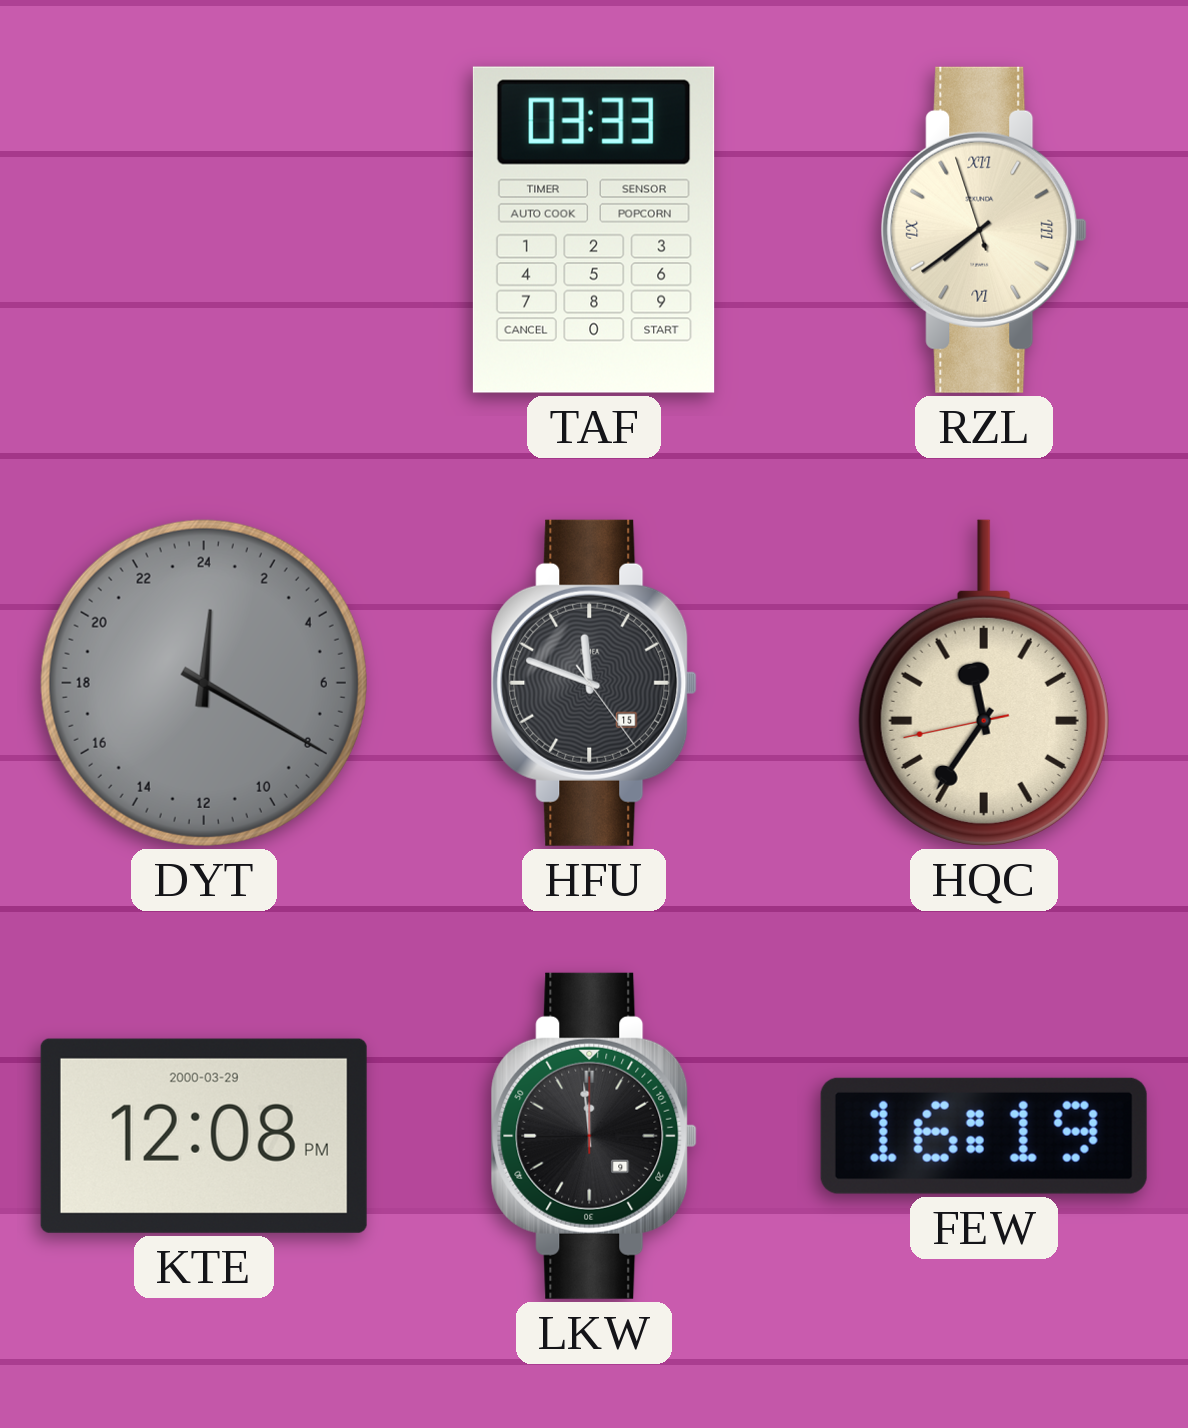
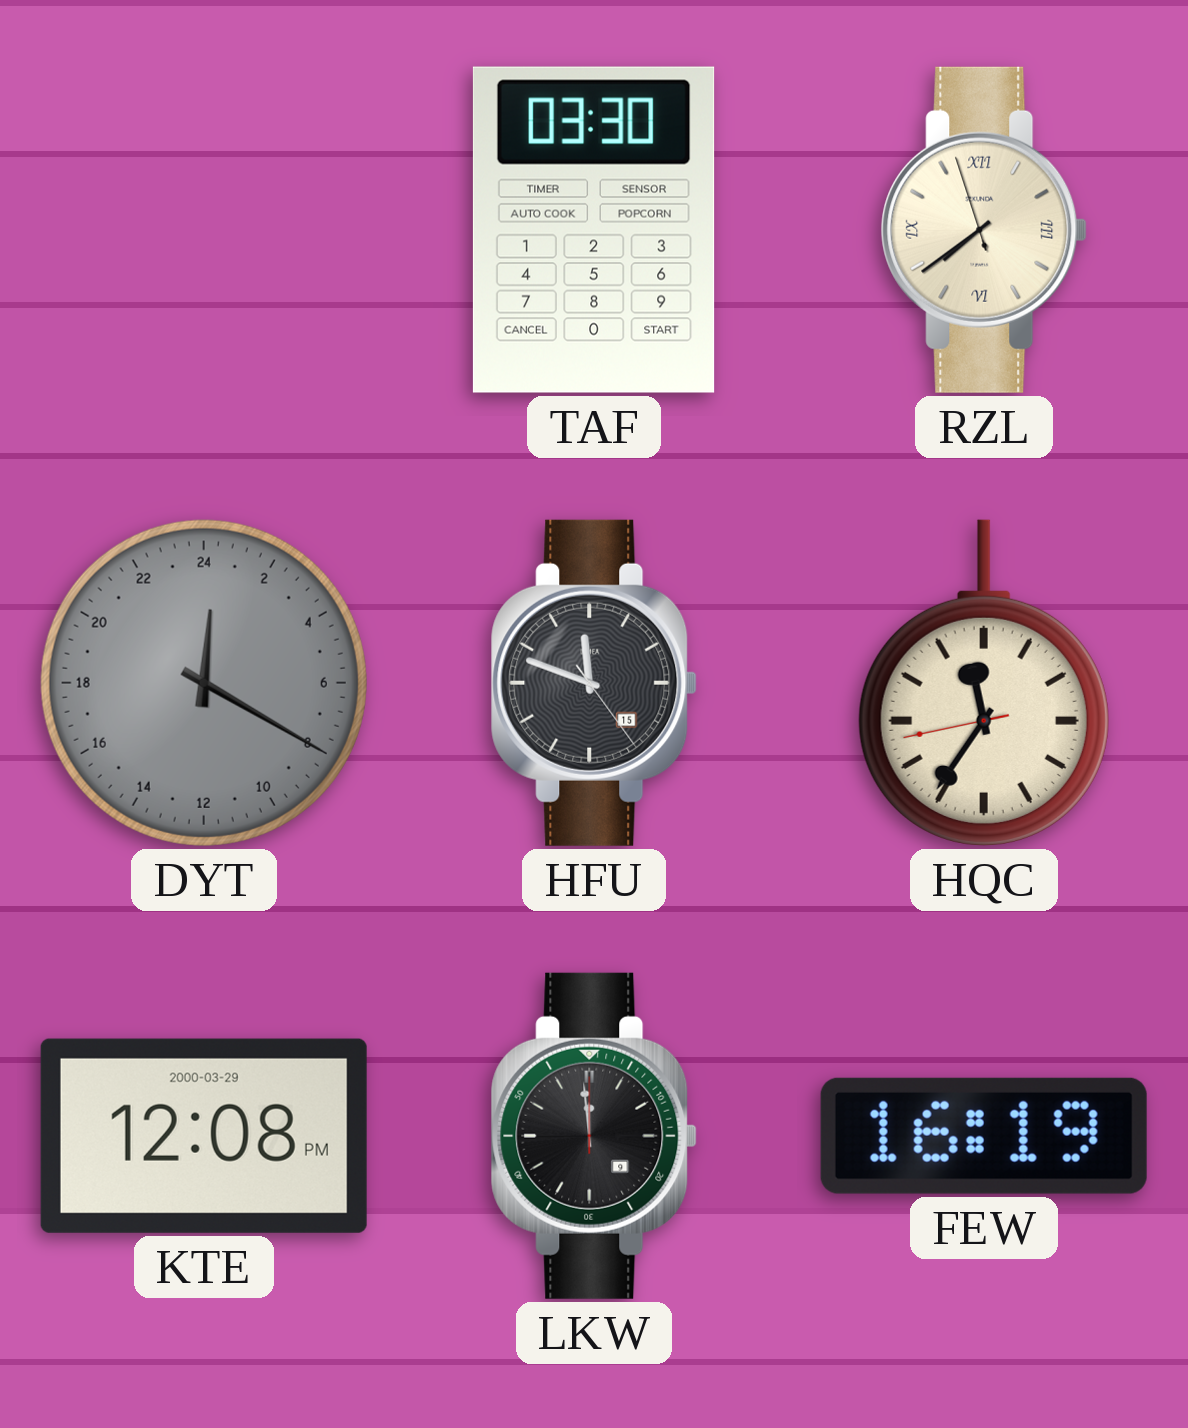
TAF: 03:33 -> 03:30 (594, 230)
